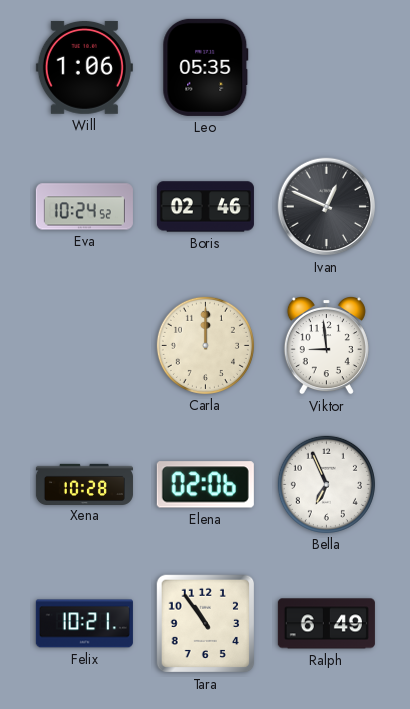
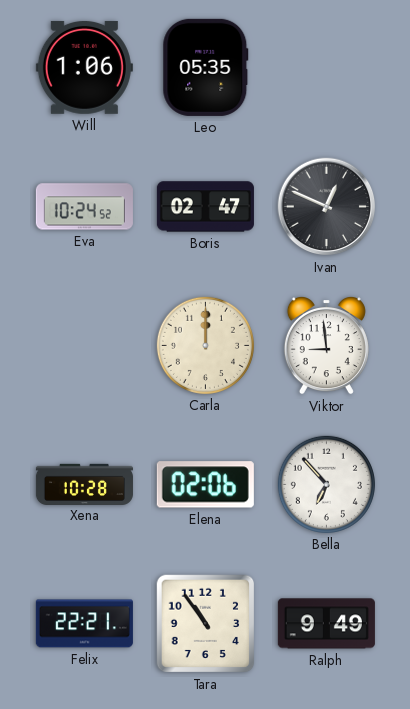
Boris: 02:46 -> 02:47 (205, 207)
Bella: 6:56 -> 6:53 (326, 484)
Felix: 10:21 -> 22:21 (84, 624)
Ralph: 6:49 -> 9:49 (326, 624)
